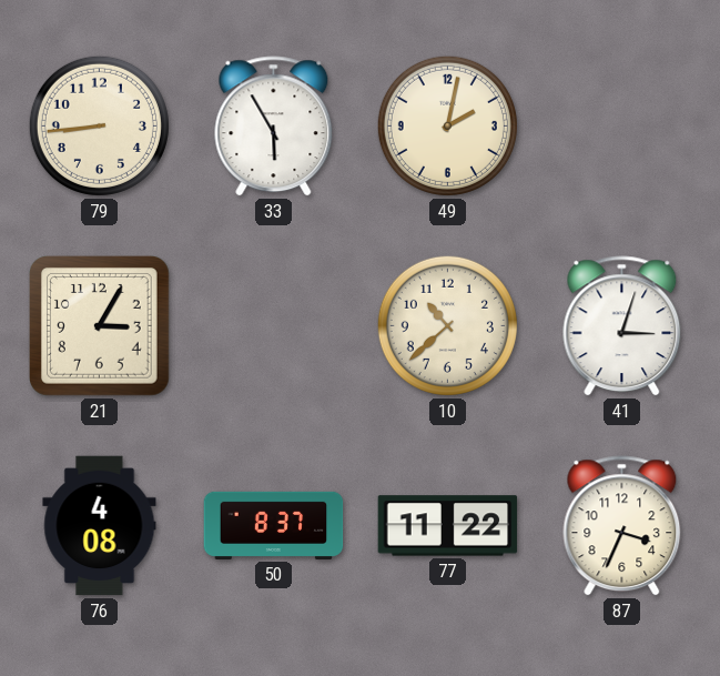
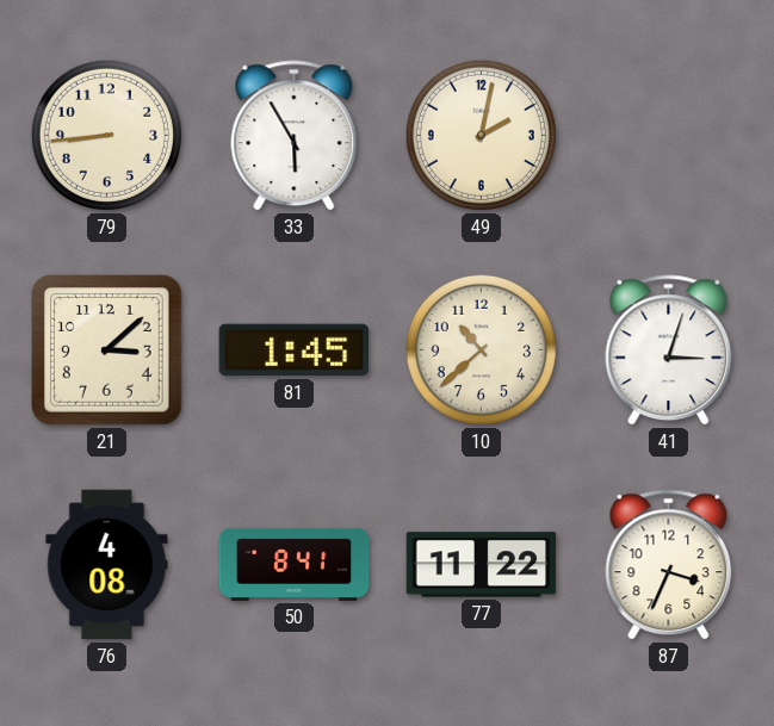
21: 3:05 -> 3:08 (107, 350)
81: none -> 1:45 (293, 350)
50: 8:37 -> 8:41 (295, 564)
